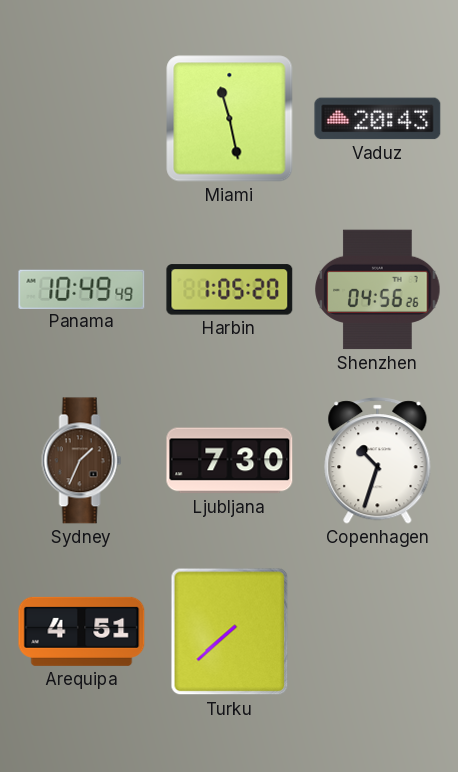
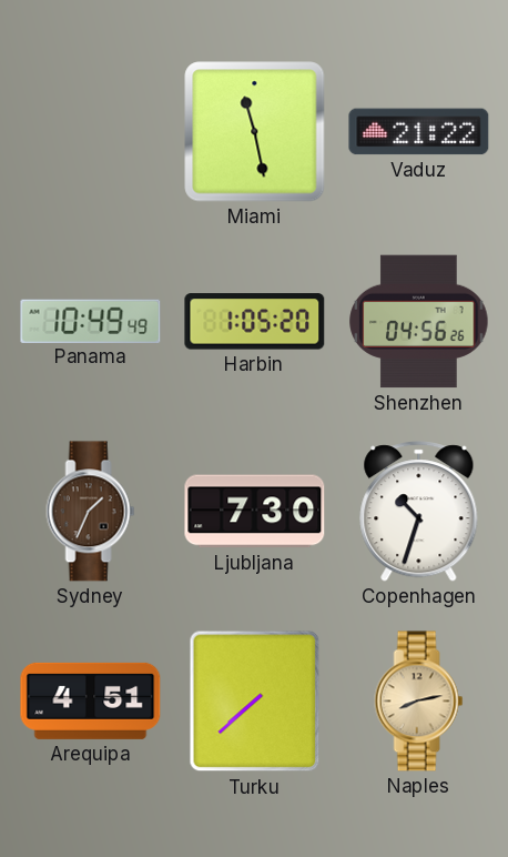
Vaduz: 20:43 -> 21:22 (419, 132)
Naples: none -> 8:13 (419, 702)
